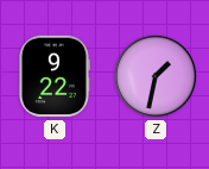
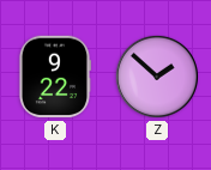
Z: 1:32 -> 1:52 (157, 77)
